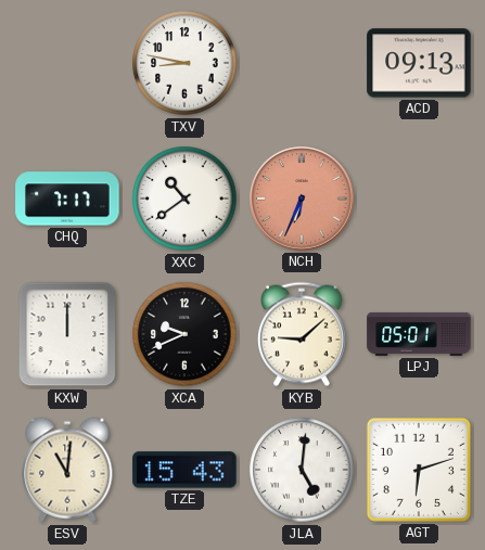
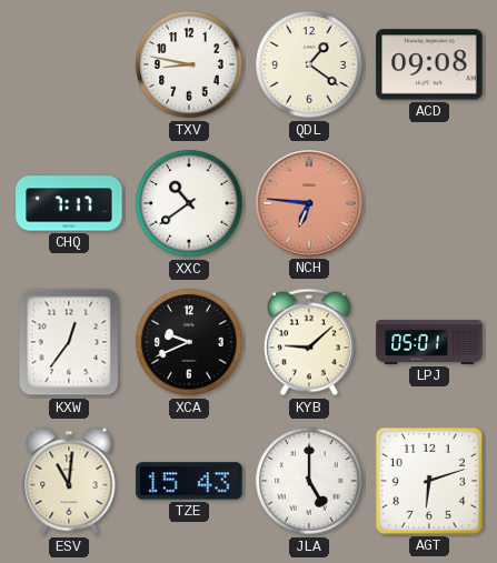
QDL: none -> 1:21 (309, 64)
ACD: 09:13 -> 09:08 (429, 64)
NCH: 6:34 -> 6:46 (309, 203)
KXW: 12:00 -> 12:36 (69, 342)
JLA: 5:01 -> 5:00 (309, 481)
